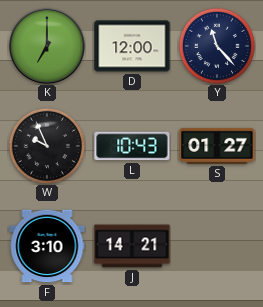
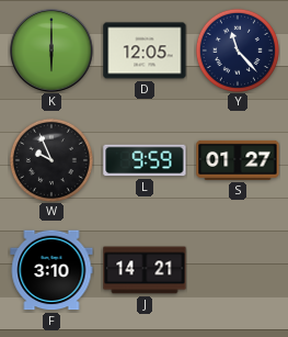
K: 7:00 -> 6:00 (51, 50)
D: 12:00 -> 12:05 (145, 50)
L: 10:43 -> 9:59 (145, 160)
